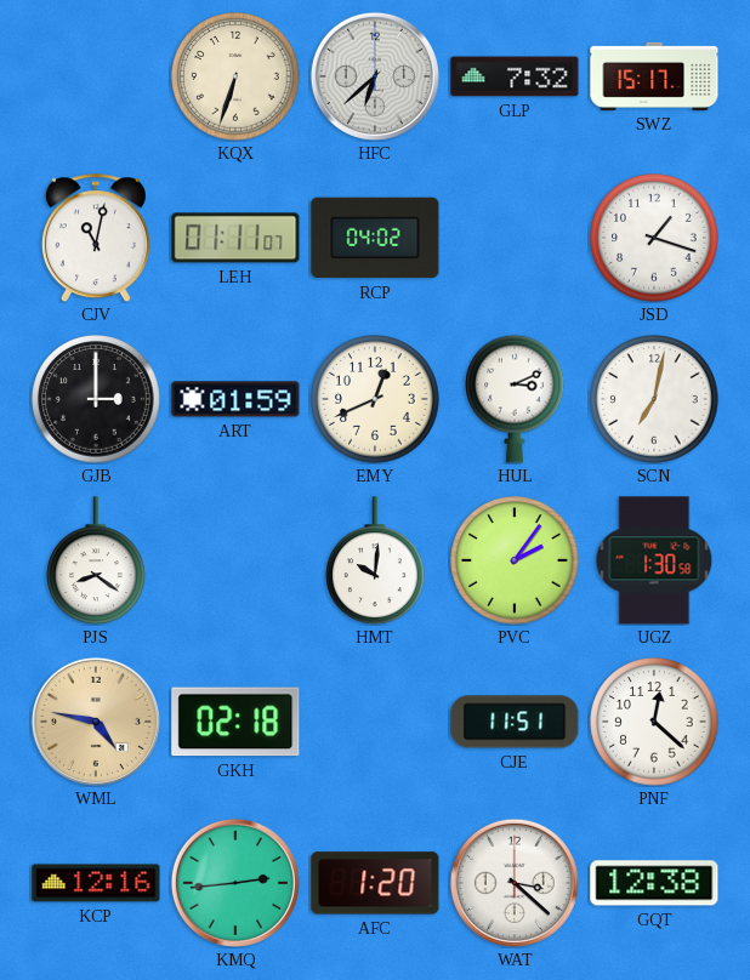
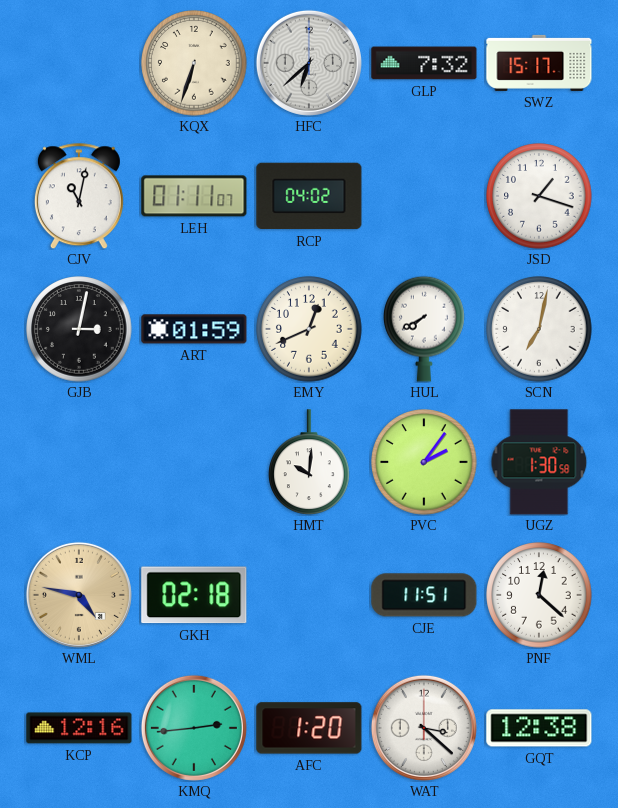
GJB: 3:00 -> 3:02 (79, 329)
HUL: 3:11 -> 7:40 (425, 329)
PJS: 8:21 -> none (97, 560)
